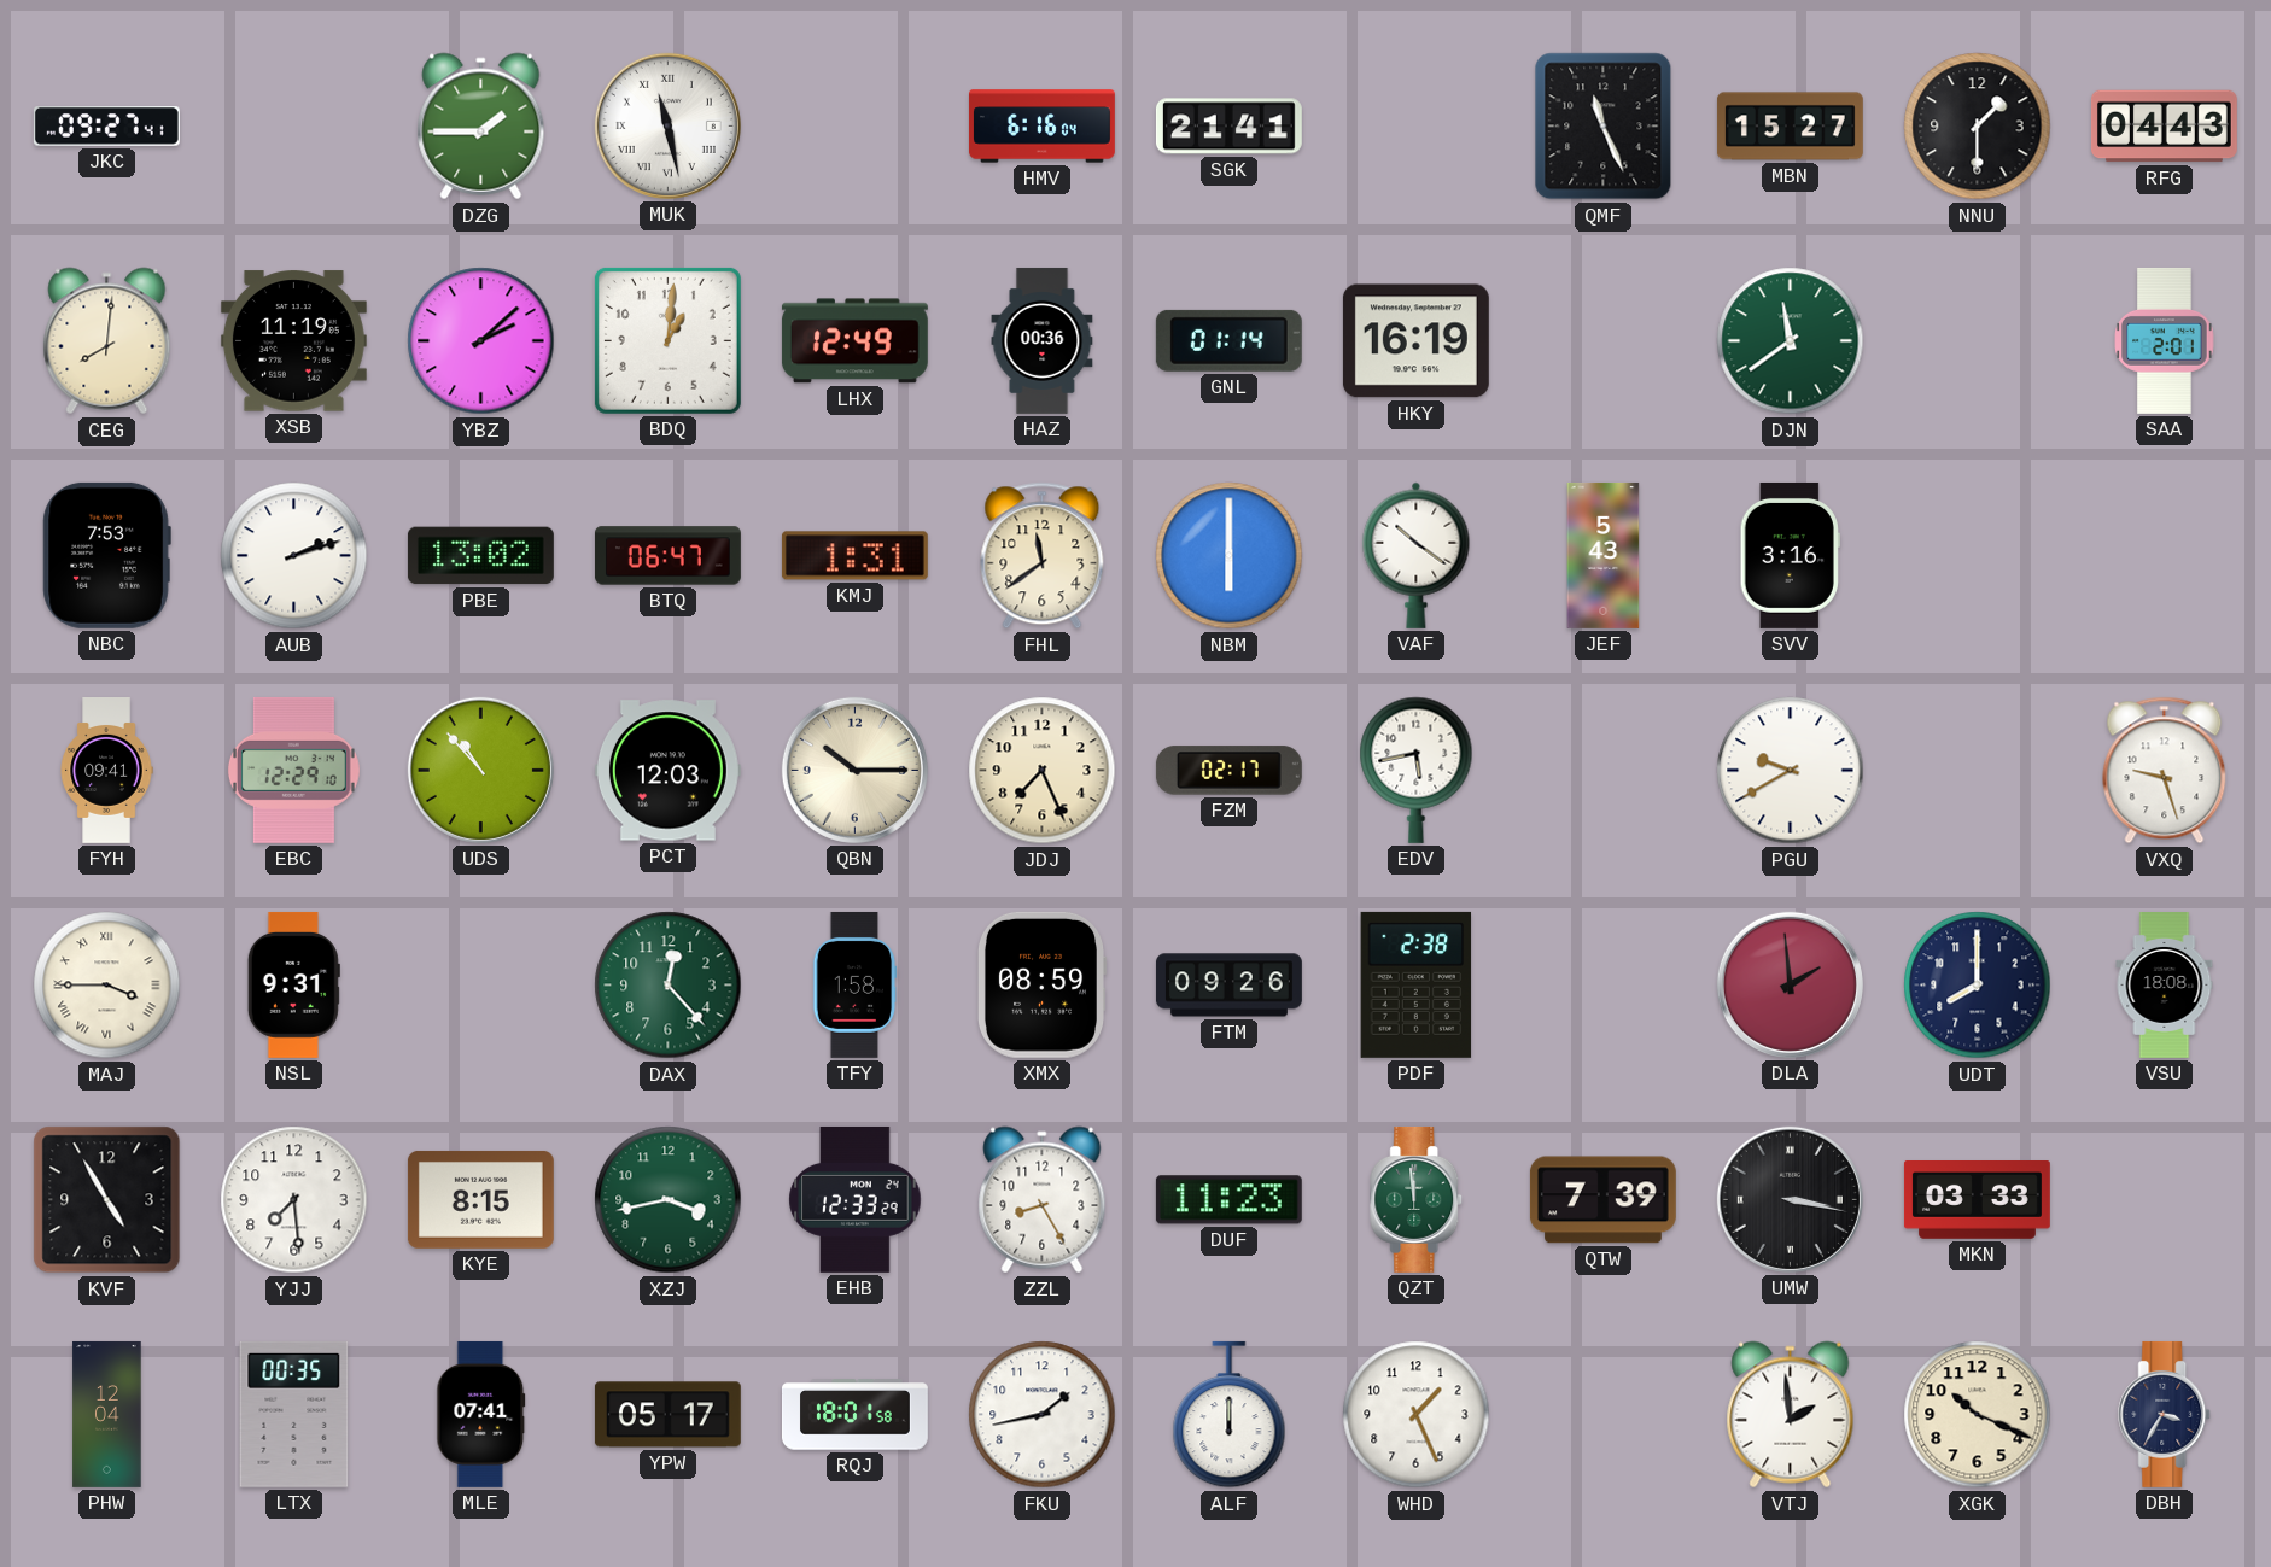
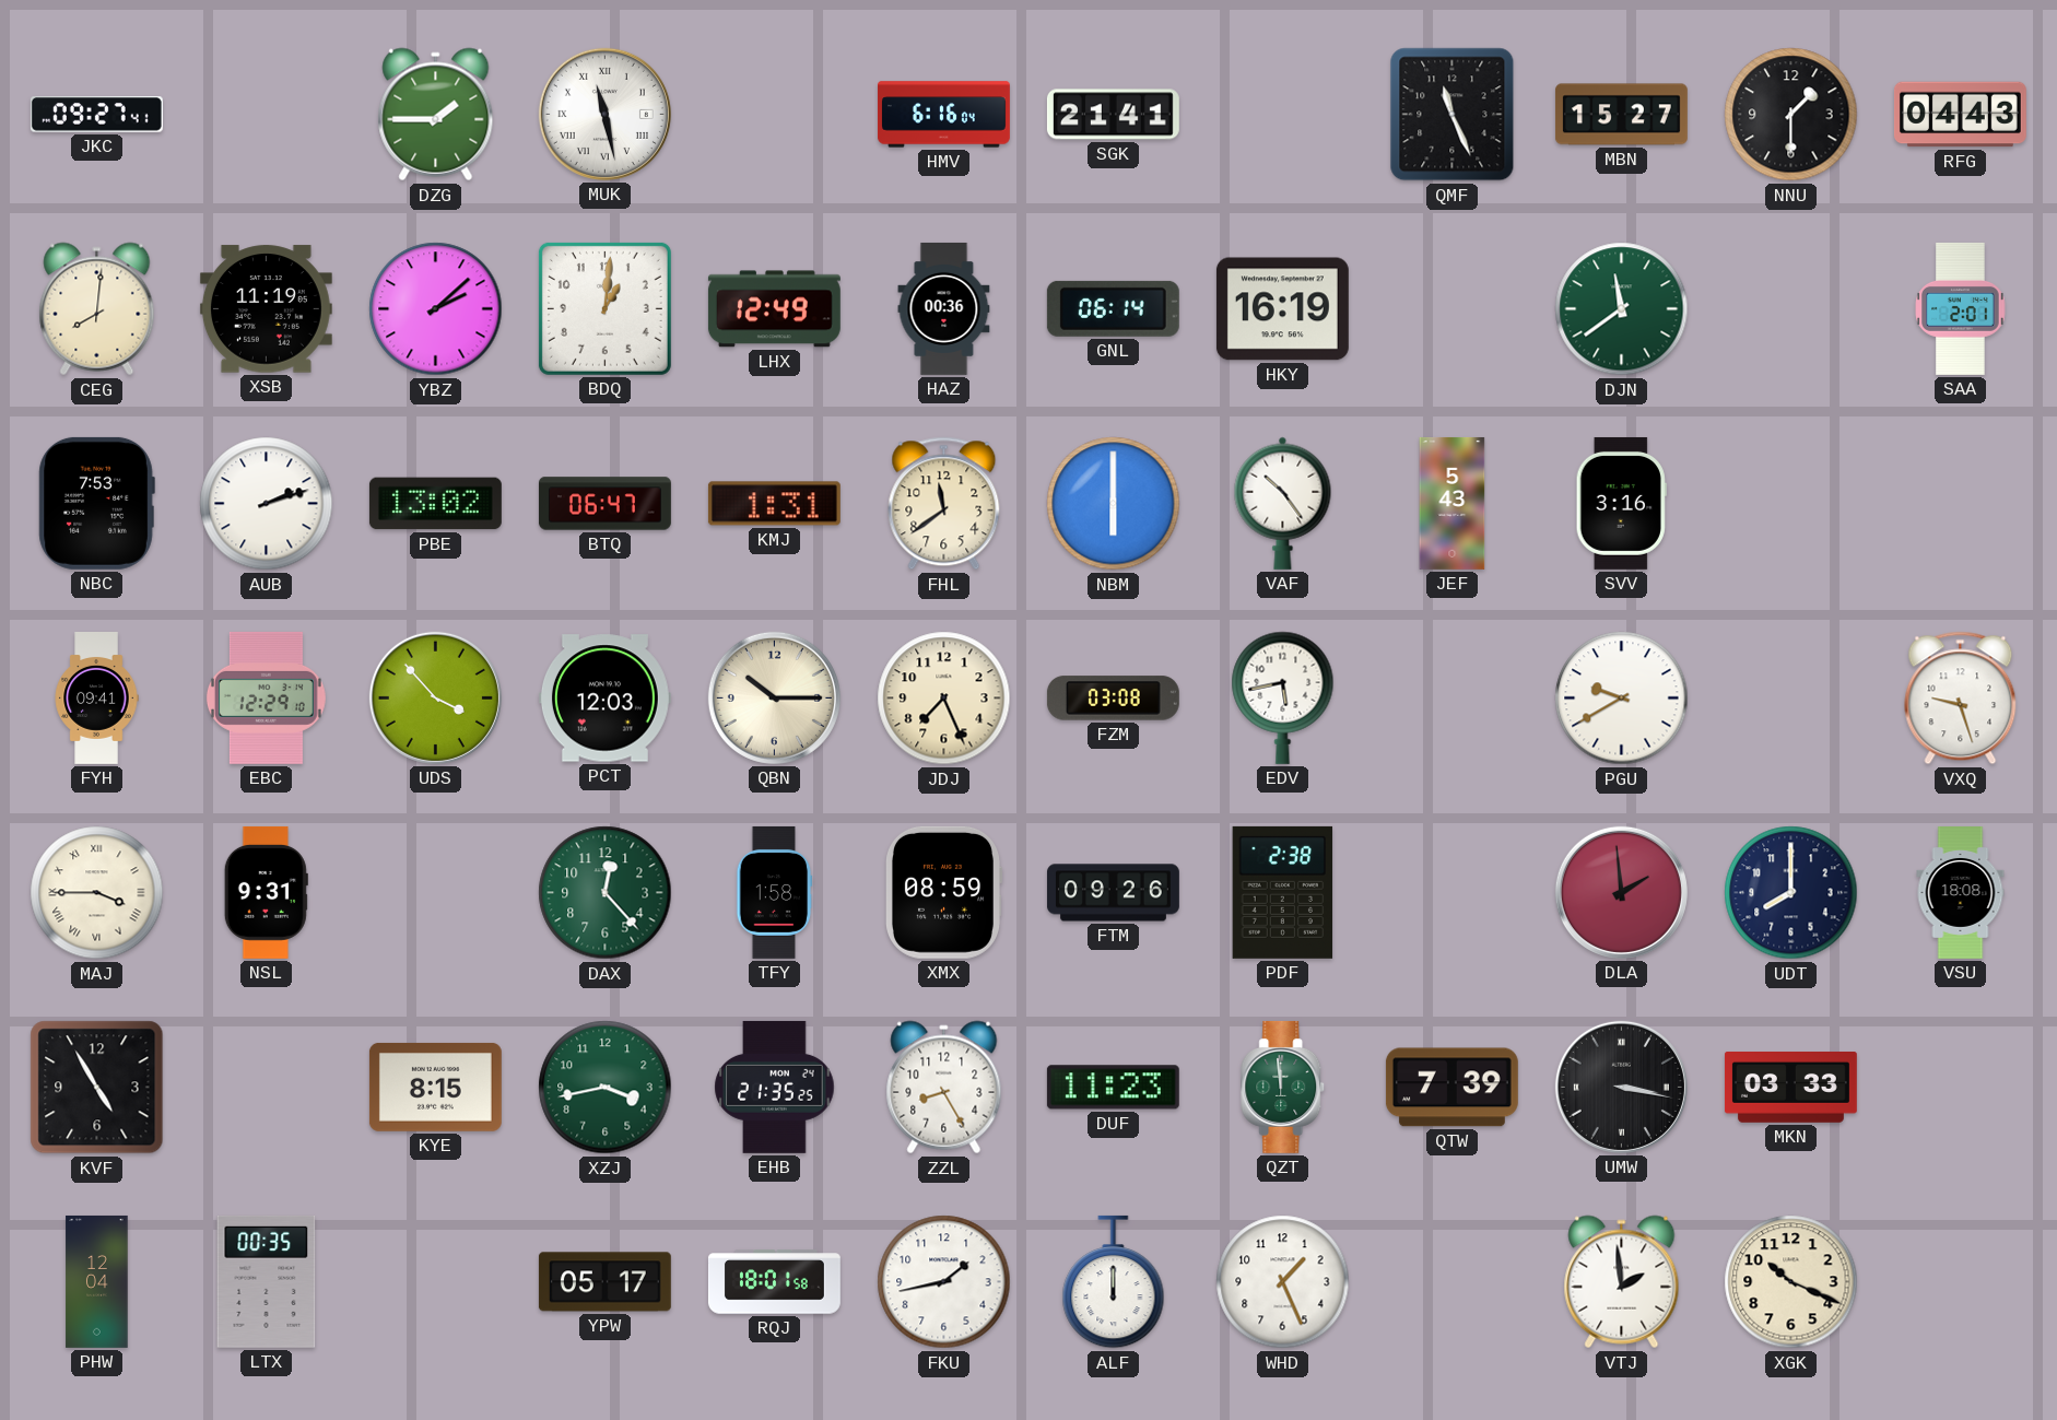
GNL: 01:14 -> 06:14 (1113, 308)
VAF: 10:21 -> 10:24 (1283, 503)
UDS: 10:53 -> 3:53 (435, 697)
FZM: 02:17 -> 03:08 (1113, 699)
YJJ: 7:29 -> none (294, 1200)
EHB: 12:33 -> 21:35 (775, 1087)
MLE: 07:41 -> none (481, 1414)
DBH: 3:35 -> none (2165, 1414)
